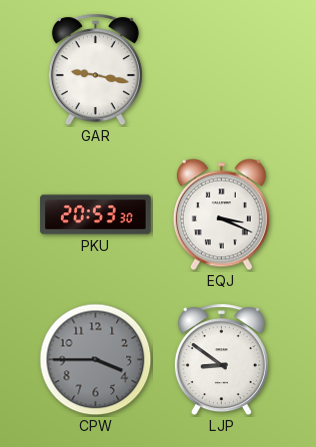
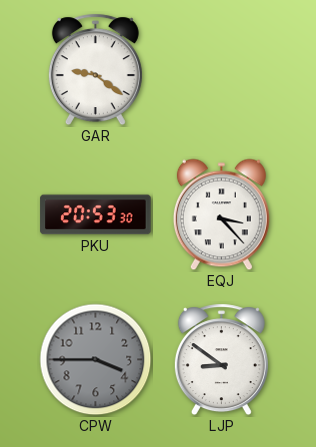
GAR: 9:17 -> 9:21 (95, 70)
EQJ: 3:19 -> 3:23 (221, 215)
